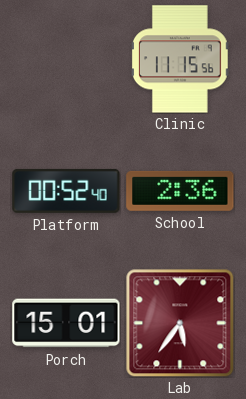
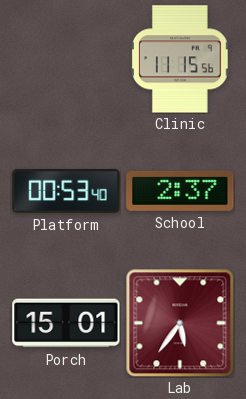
Platform: 00:52 -> 00:53 (66, 191)
School: 2:36 -> 2:37 (180, 191)
